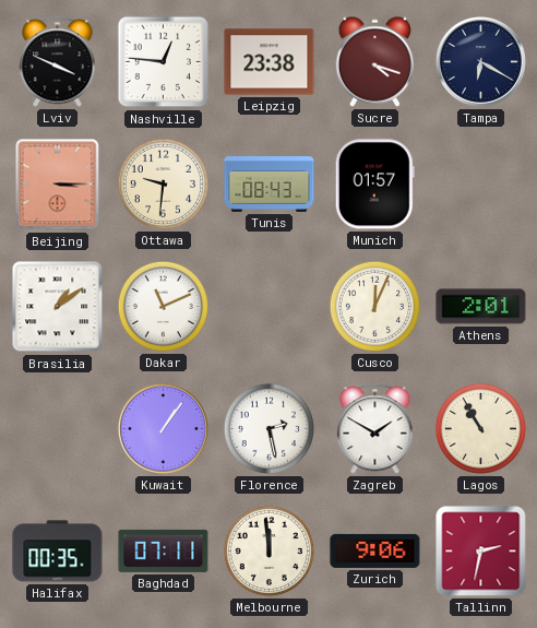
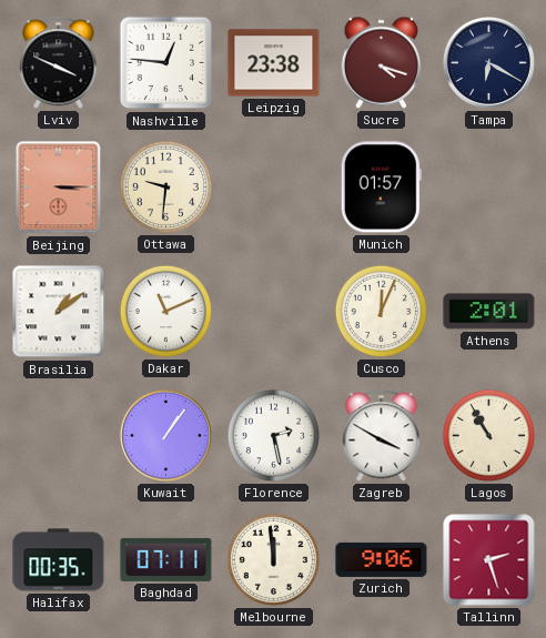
Tunis: 08:43 -> none (270, 185)
Zagreb: 1:50 -> 3:50 (382, 436)
Tallinn: 2:32 -> 2:27 (489, 560)
